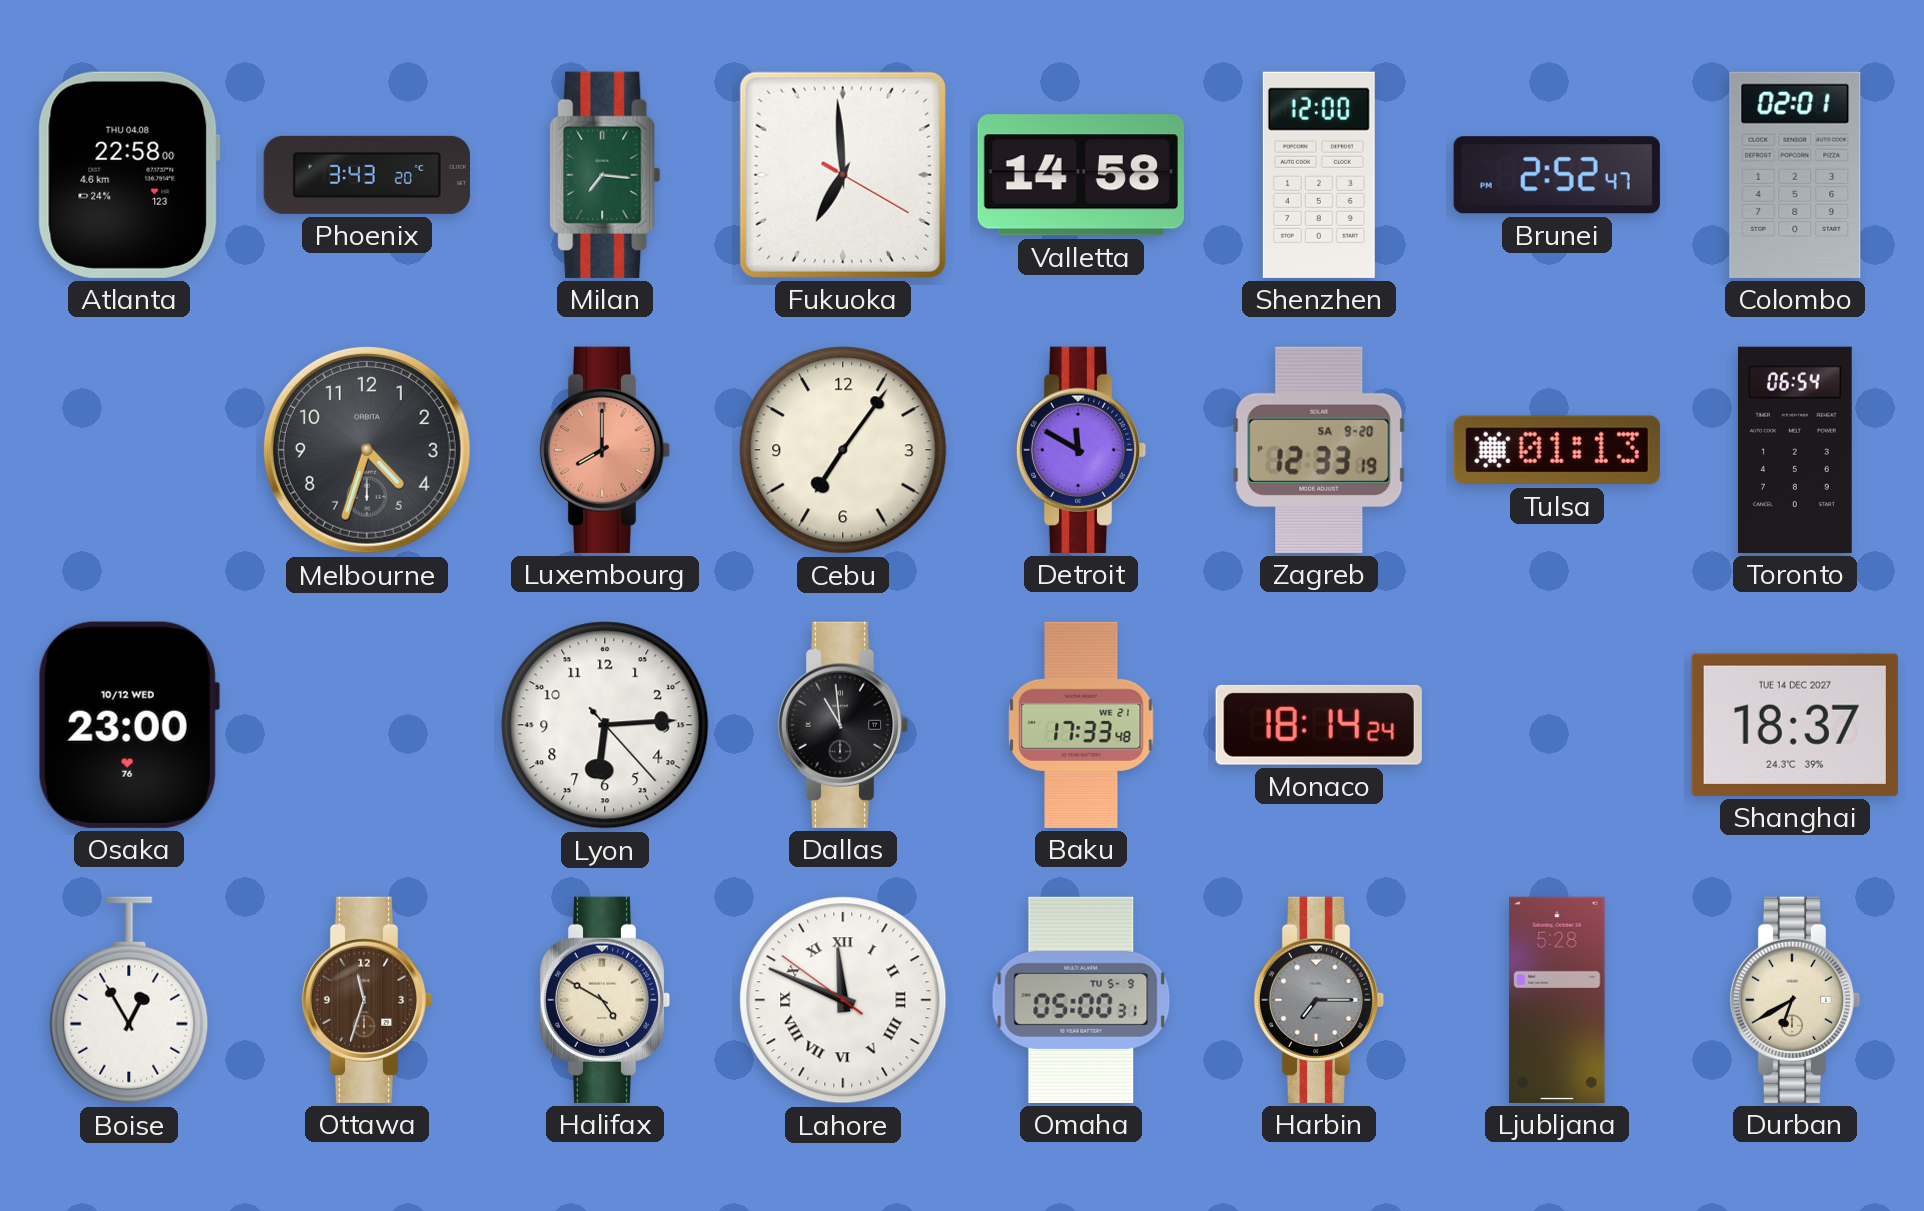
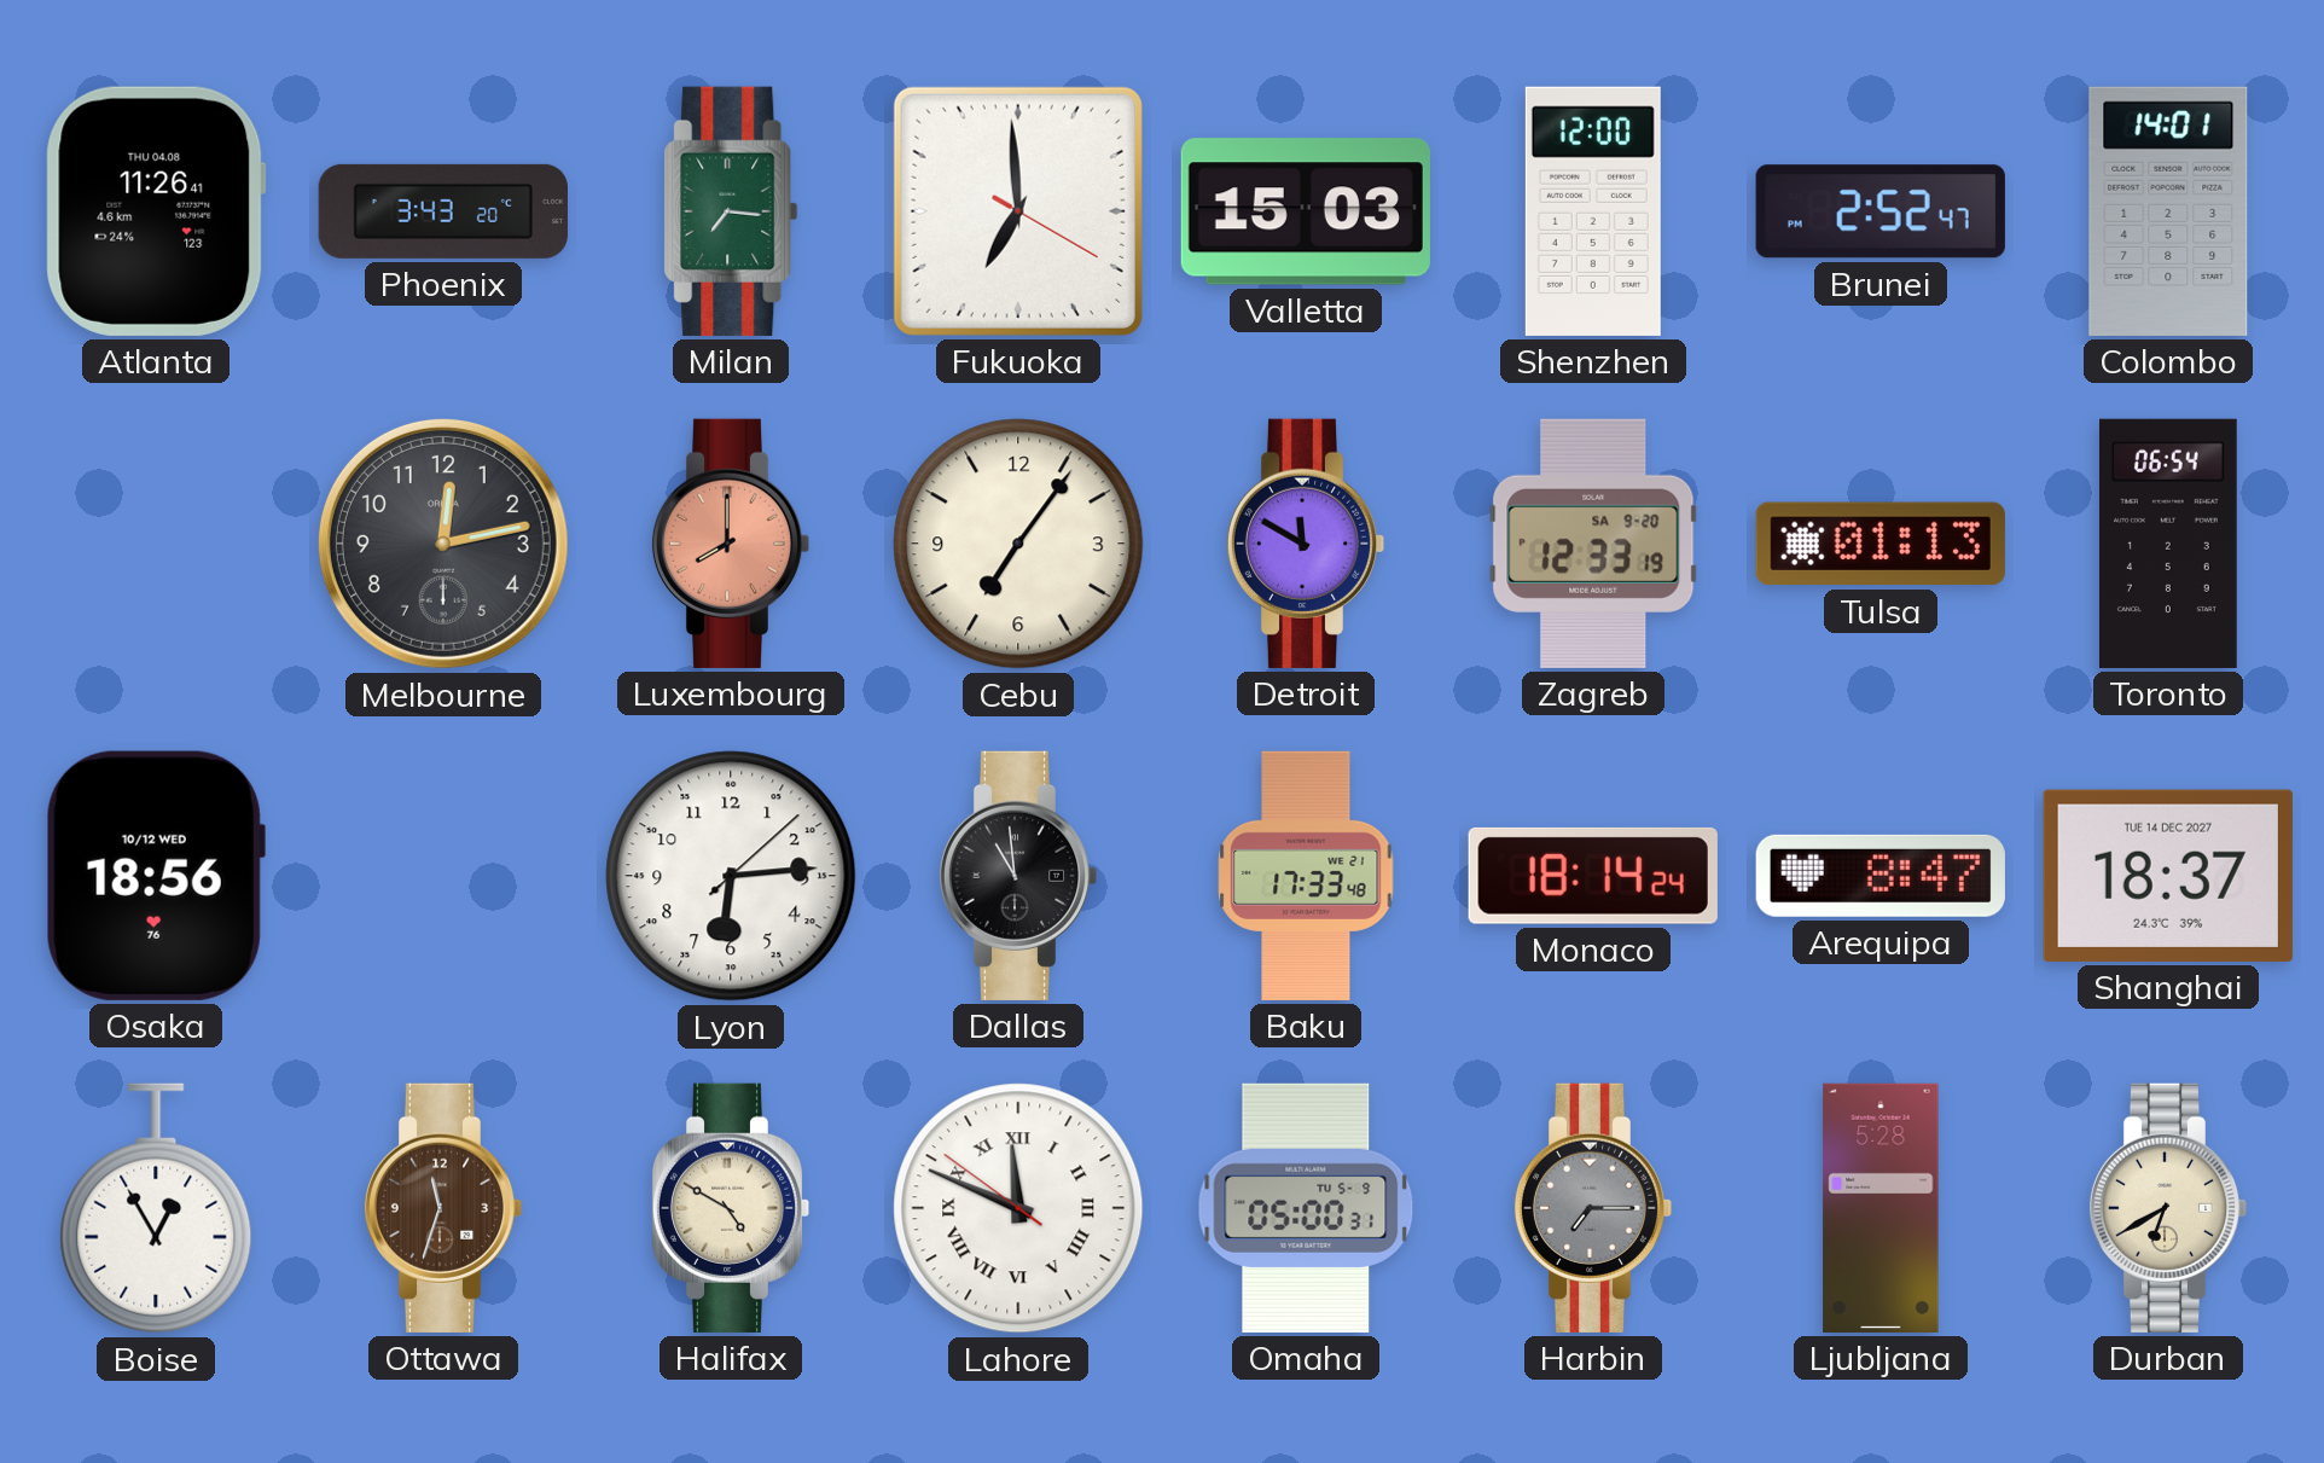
Atlanta: 22:58 -> 11:26 (156, 211)
Valletta: 14:58 -> 15:03 (1306, 211)
Colombo: 02:01 -> 14:01 (2168, 211)
Melbourne: 4:33 -> 12:13 (443, 544)
Osaka: 23:00 -> 18:56 (156, 876)
Lyon: 6:14:23 -> 6:14:08 (731, 876)
Arequipa: none -> 8:47 (1881, 876)
